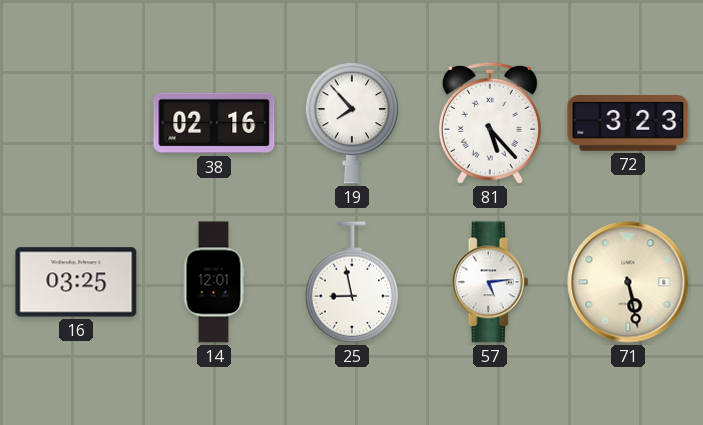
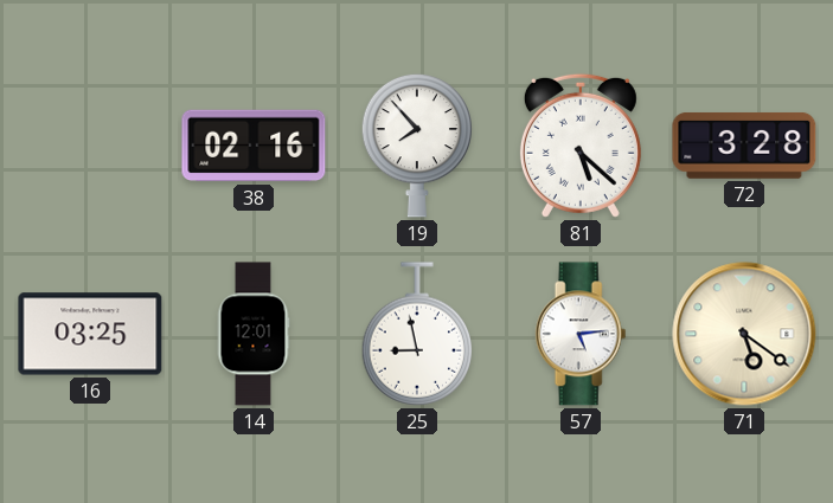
81: 5:23 -> 5:22 (581, 146)
72: 3:23 -> 3:28 (744, 146)
71: 5:28 -> 5:21 (744, 334)
